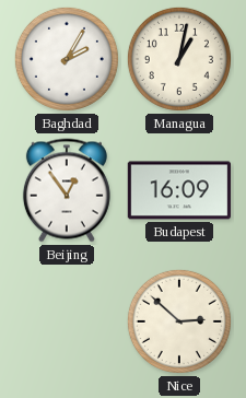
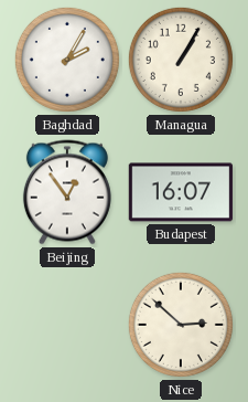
Managua: 1:02 -> 1:05 (181, 60)
Budapest: 16:09 -> 16:07 (180, 192)
